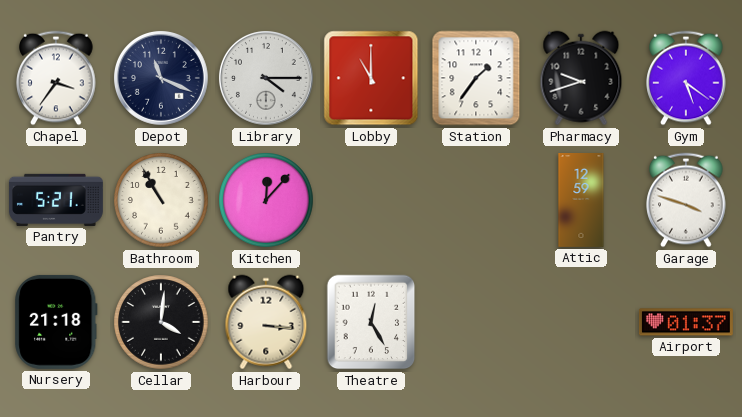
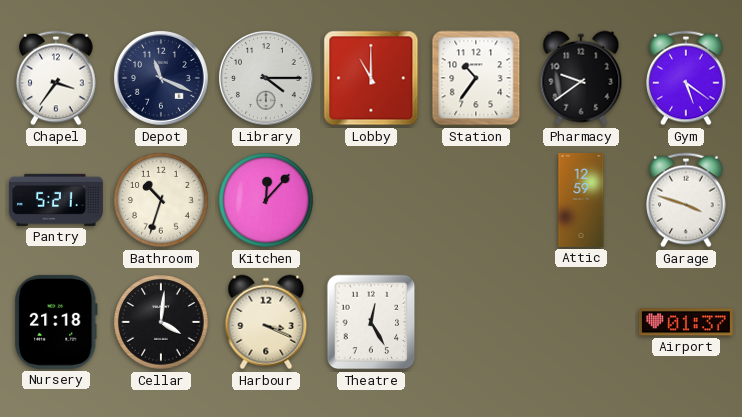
Station: 1:36 -> 10:36 (476, 78)
Pharmacy: 9:42 -> 9:39 (581, 78)
Bathroom: 10:55 -> 10:33 (161, 200)
Harbour: 3:16 -> 3:19 (266, 322)
